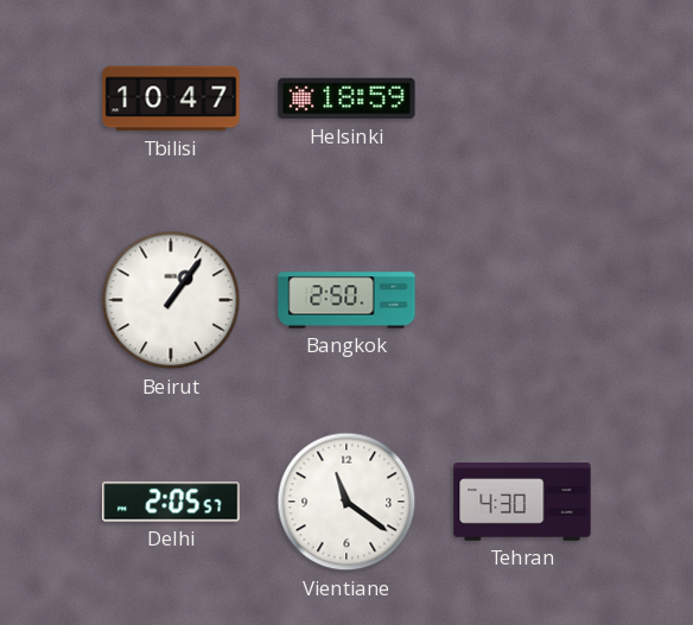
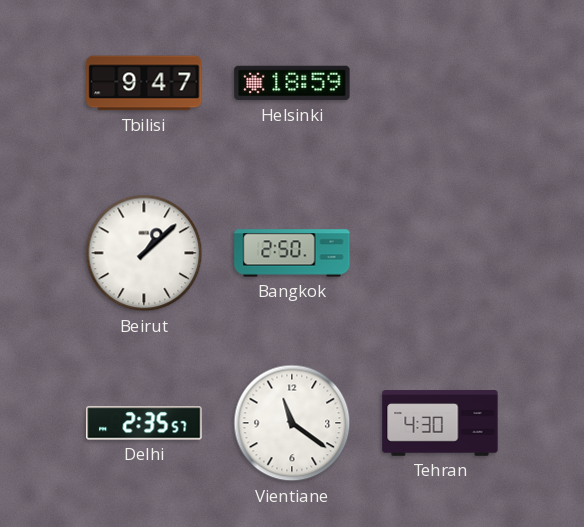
Tbilisi: 10:47 -> 9:47 (144, 83)
Beirut: 1:06 -> 1:08 (144, 253)
Delhi: 2:05 -> 2:35 (144, 423)
